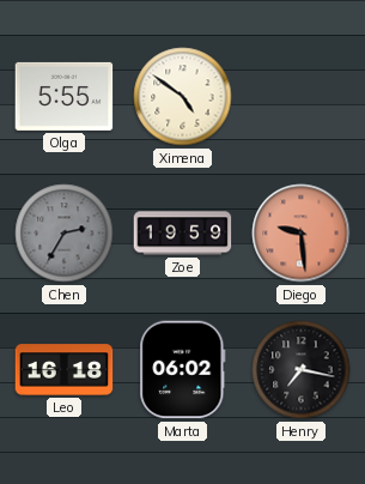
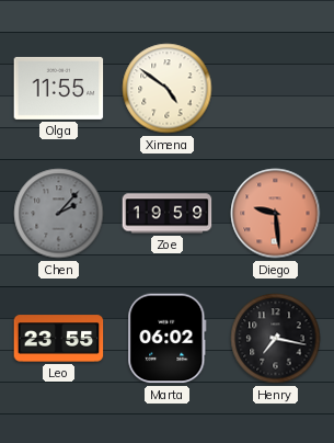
Olga: 5:55 -> 11:55 (59, 88)
Chen: 2:35 -> 2:07 (59, 214)
Leo: 16:18 -> 23:55 (59, 339)
